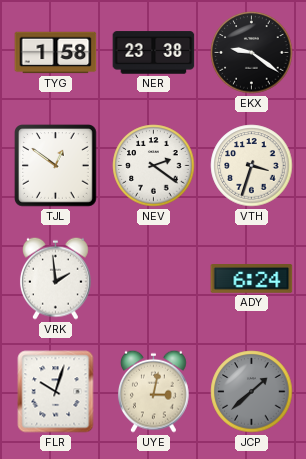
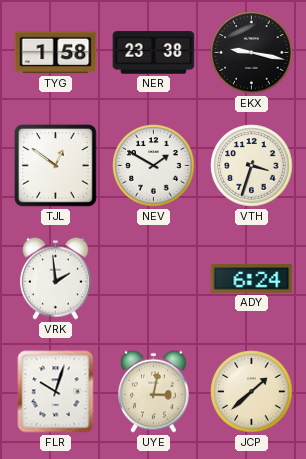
EKX: 9:21 -> 9:17 (252, 53)
NEV: 2:21 -> 1:50 (154, 166)
JCP dial: grey -> cream (252, 392)
